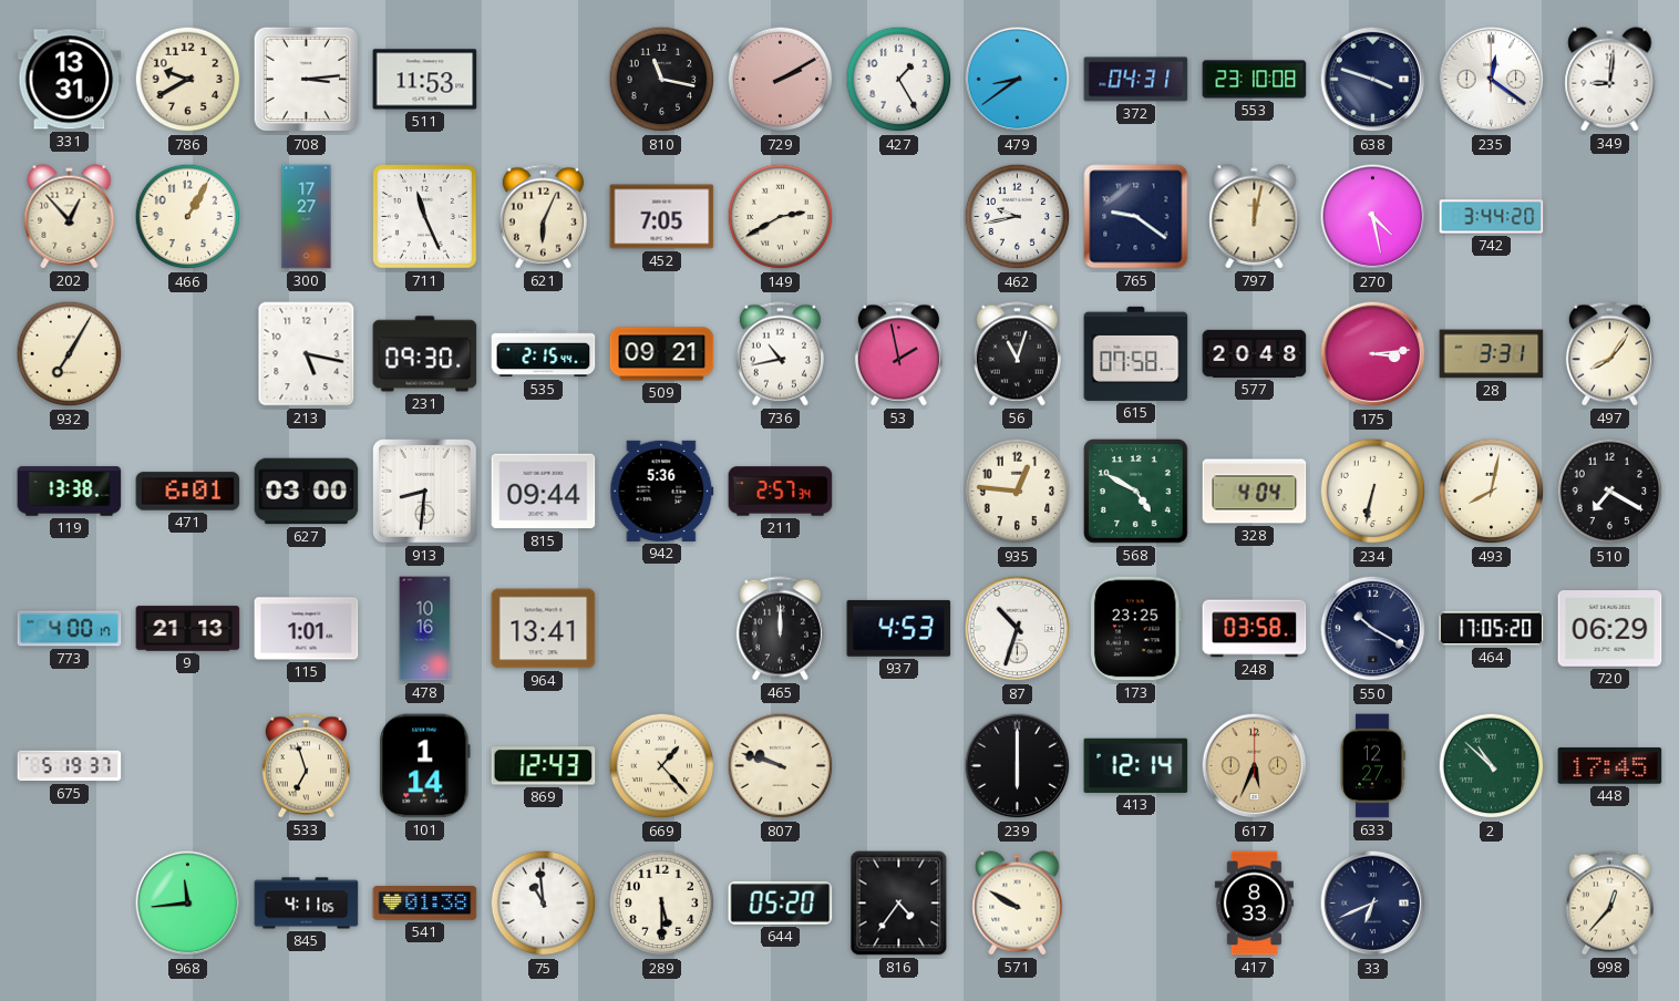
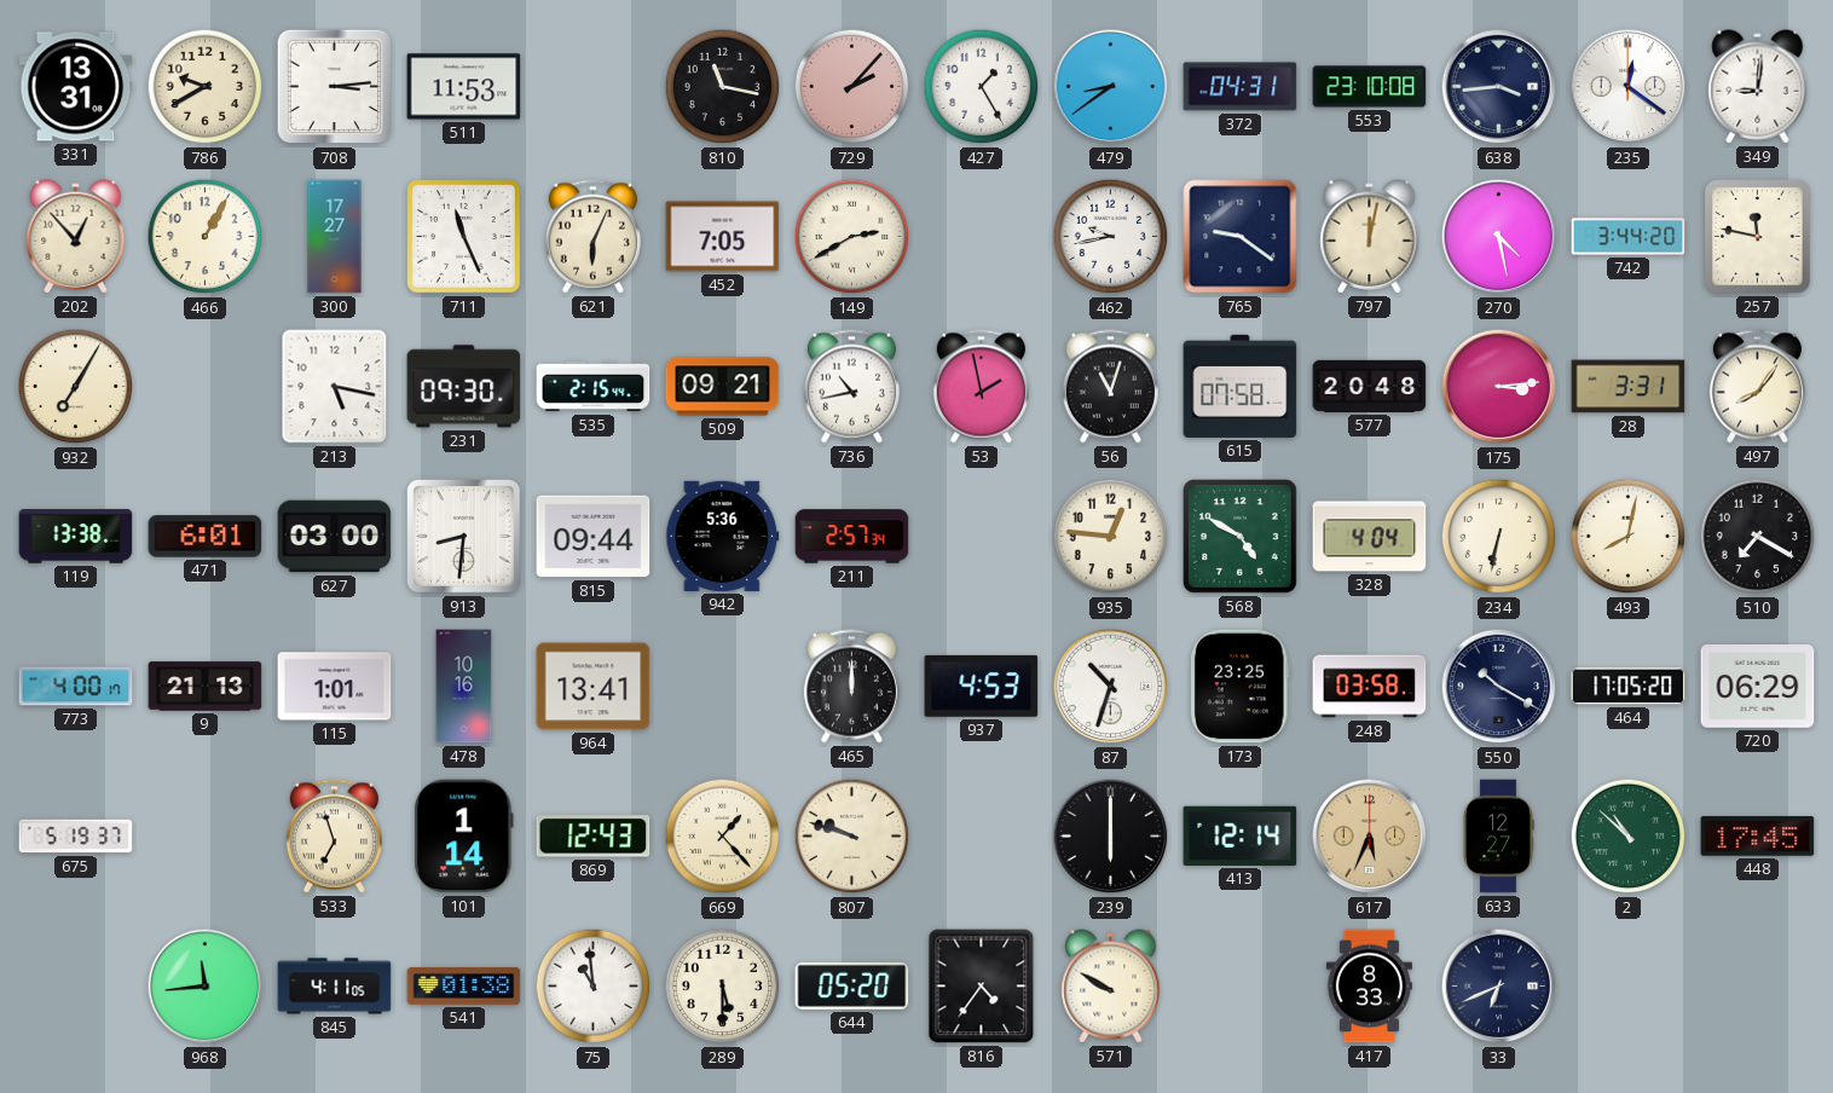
729: 2:10 -> 2:07 (852, 87)
638: 3:48 -> 3:44 (1499, 87)
257: none -> 11:47 (1758, 237)
998: 12:37 -> none (1609, 904)
